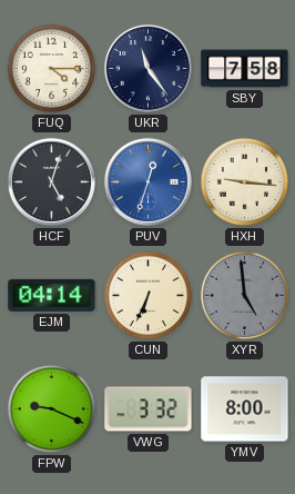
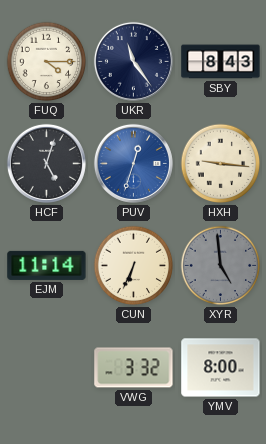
SBY: 7:58 -> 8:43 (221, 62)
EJM: 04:14 -> 11:14 (47, 265)
FPW: 9:19 -> none (52, 409)
